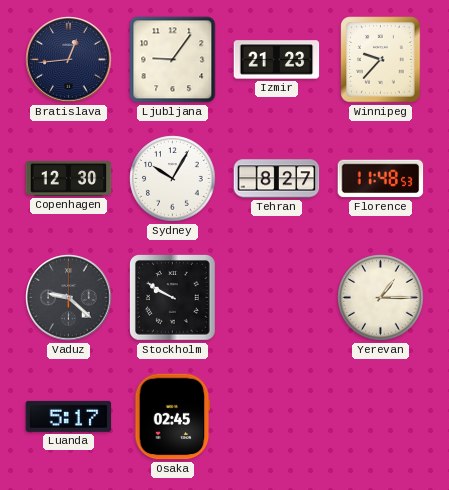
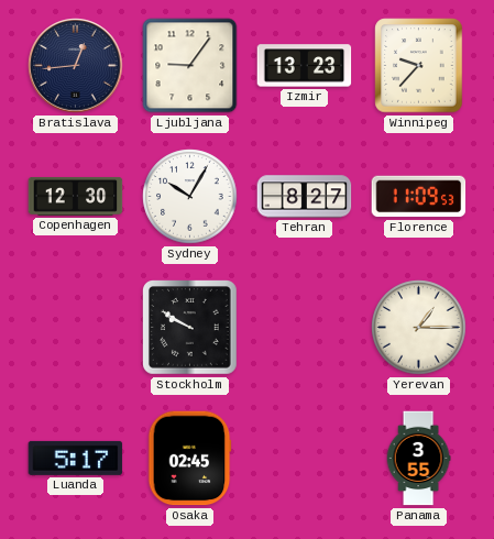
Izmir: 21:23 -> 13:23 (305, 66)
Florence: 11:48 -> 11:09 (419, 197)
Vaduz: 9:22 -> none (69, 298)
Panama: none -> 3:55 (418, 459)
